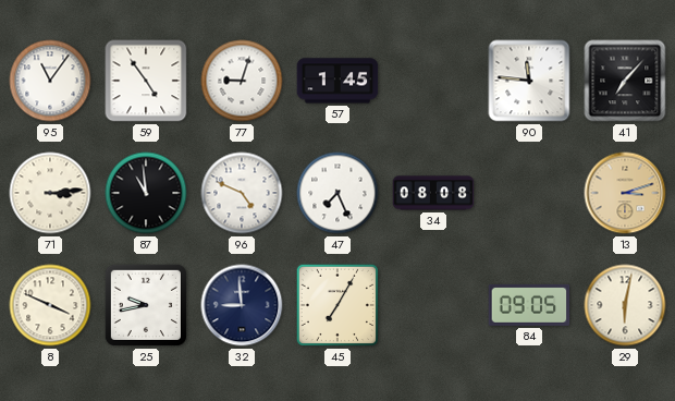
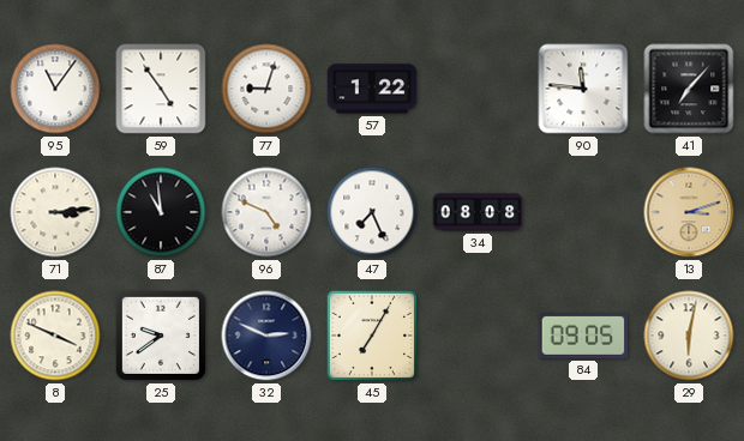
57: 1:45 -> 1:22 (372, 89)
25: 9:43 -> 9:39 (161, 336)
32: 8:59 -> 2:49 (266, 336)
